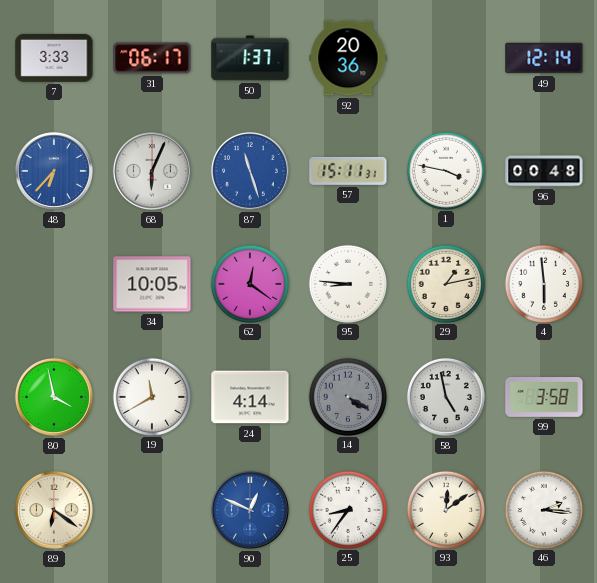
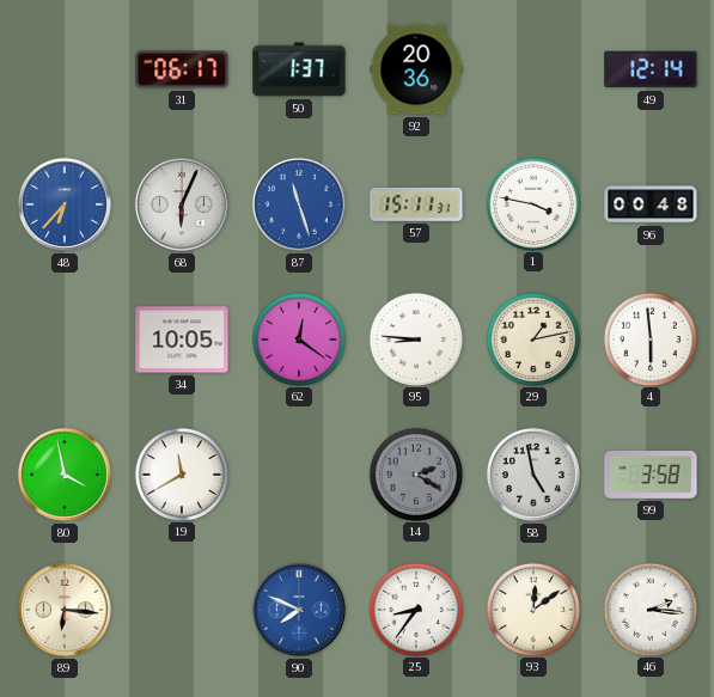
7: 3:33 -> none (54, 58)
24: 4:14 -> none (250, 397)
14: 4:20 -> 2:20 (415, 473)
89: 6:21 -> 6:16 (65, 610)
90: 12:49 -> 7:49 (299, 610)
